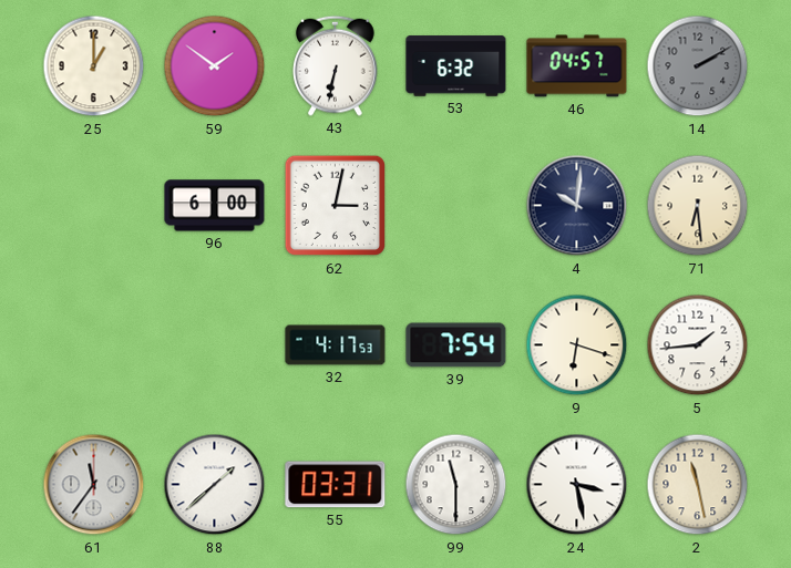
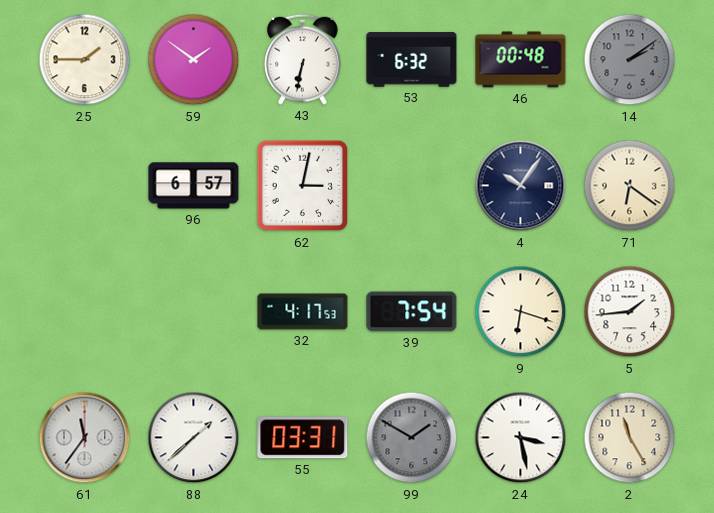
25: 1:00 -> 1:45 (85, 60)
46: 04:57 -> 00:48 (521, 60)
14: 2:10 -> 2:09 (630, 60)
96: 6:00 -> 6:57 (194, 186)
4: 10:01 -> 10:06 (521, 186)
71: 6:29 -> 6:21 (630, 186)
99: 11:30 -> 1:50 (412, 438)
99 dial: white -> grey (412, 438)
2: 11:28 -> 11:25 (630, 438)
